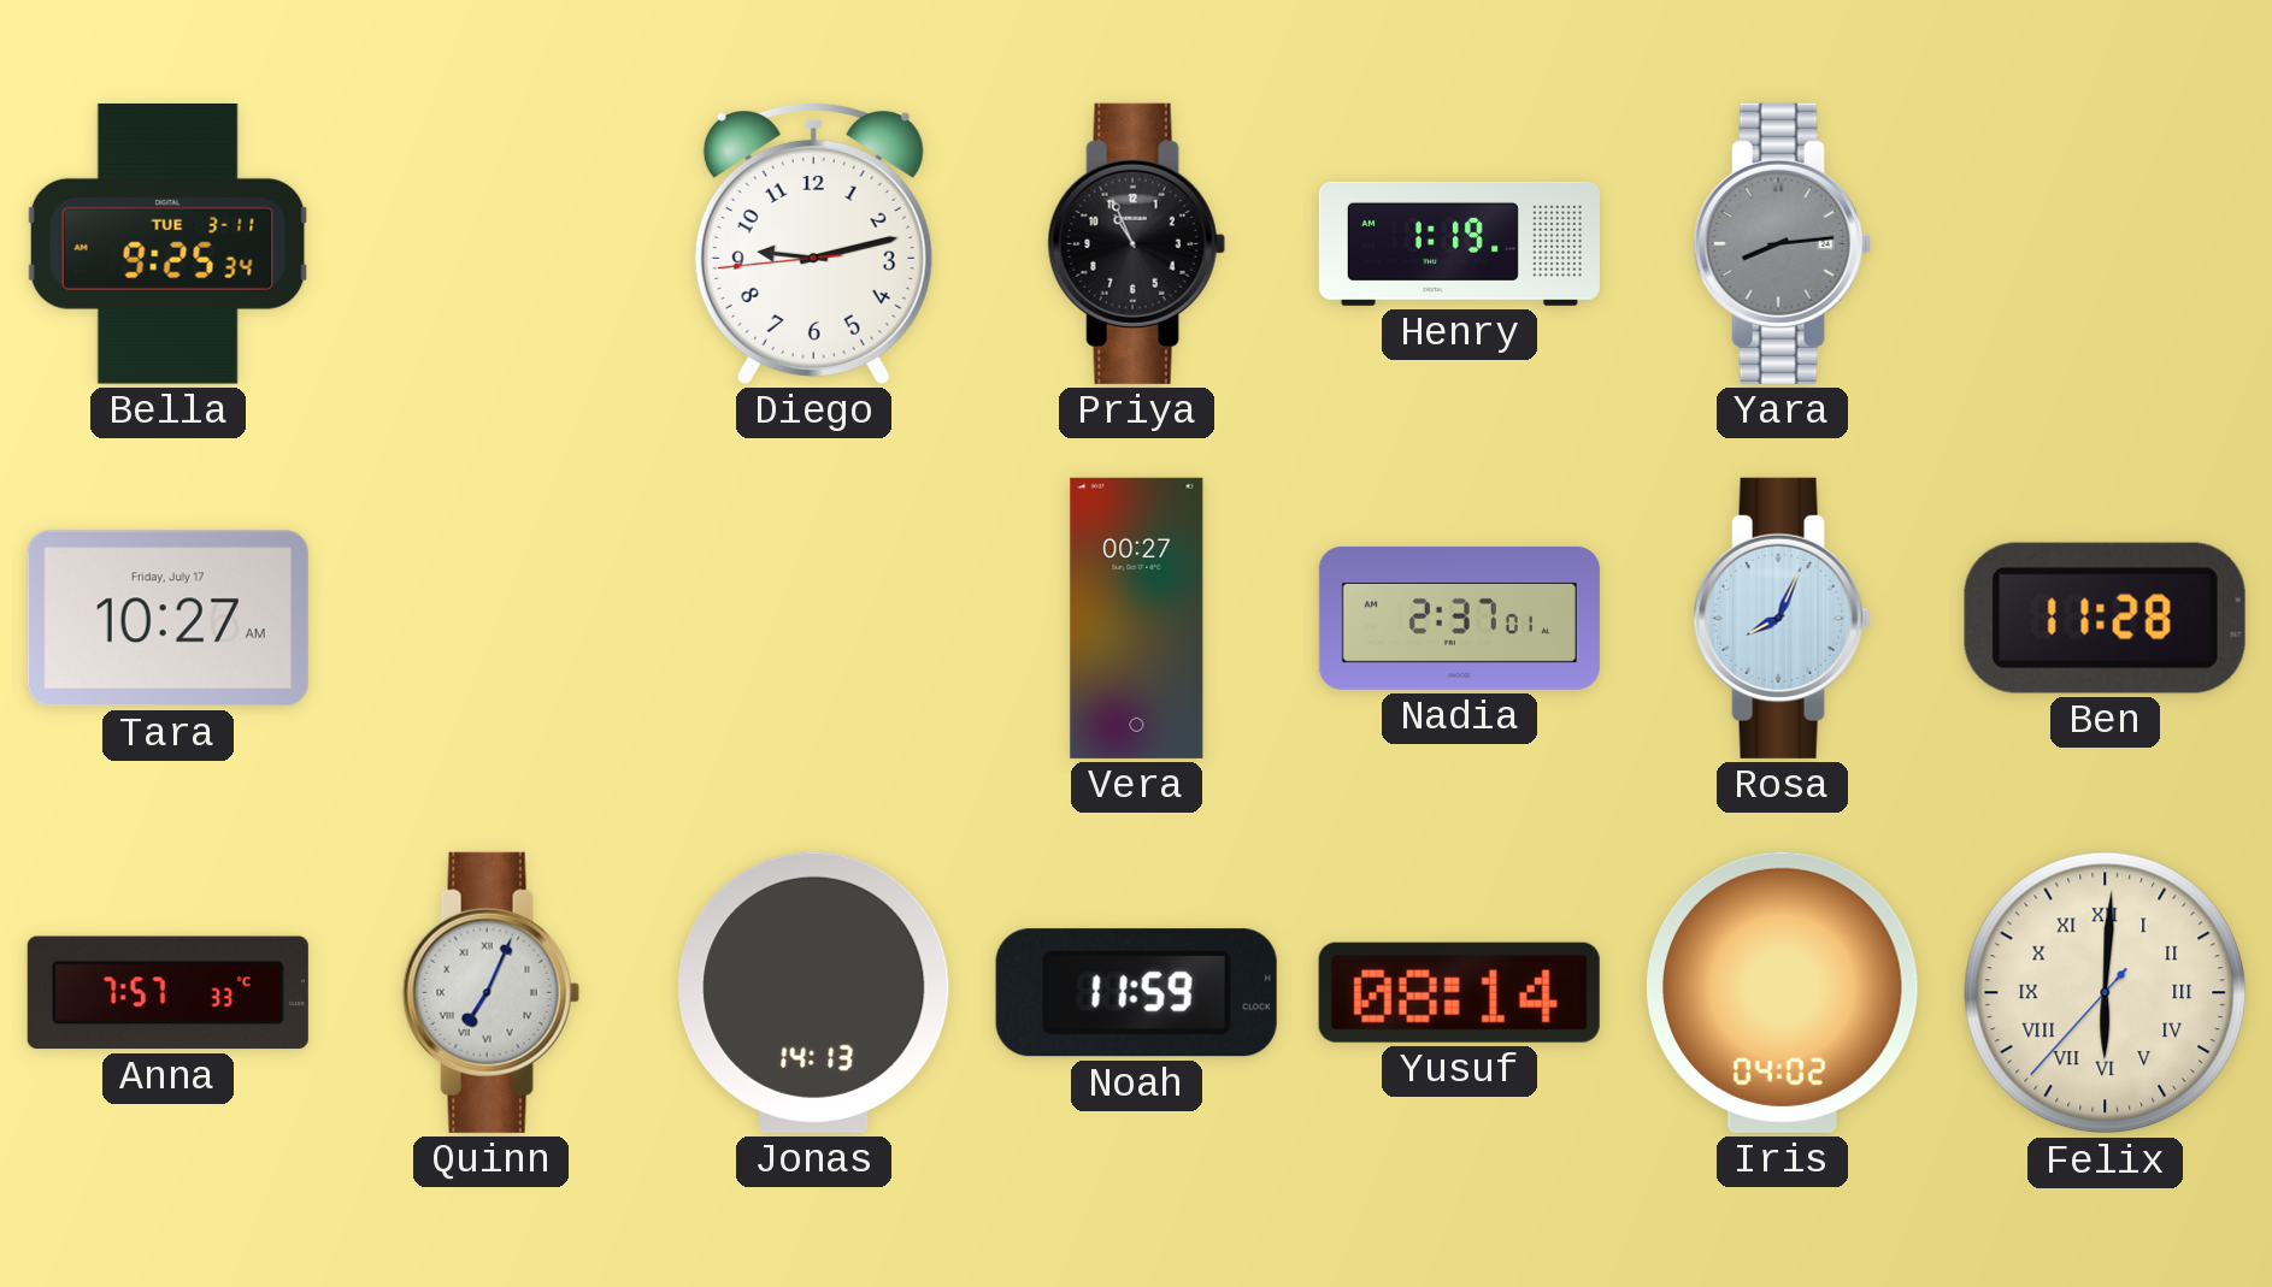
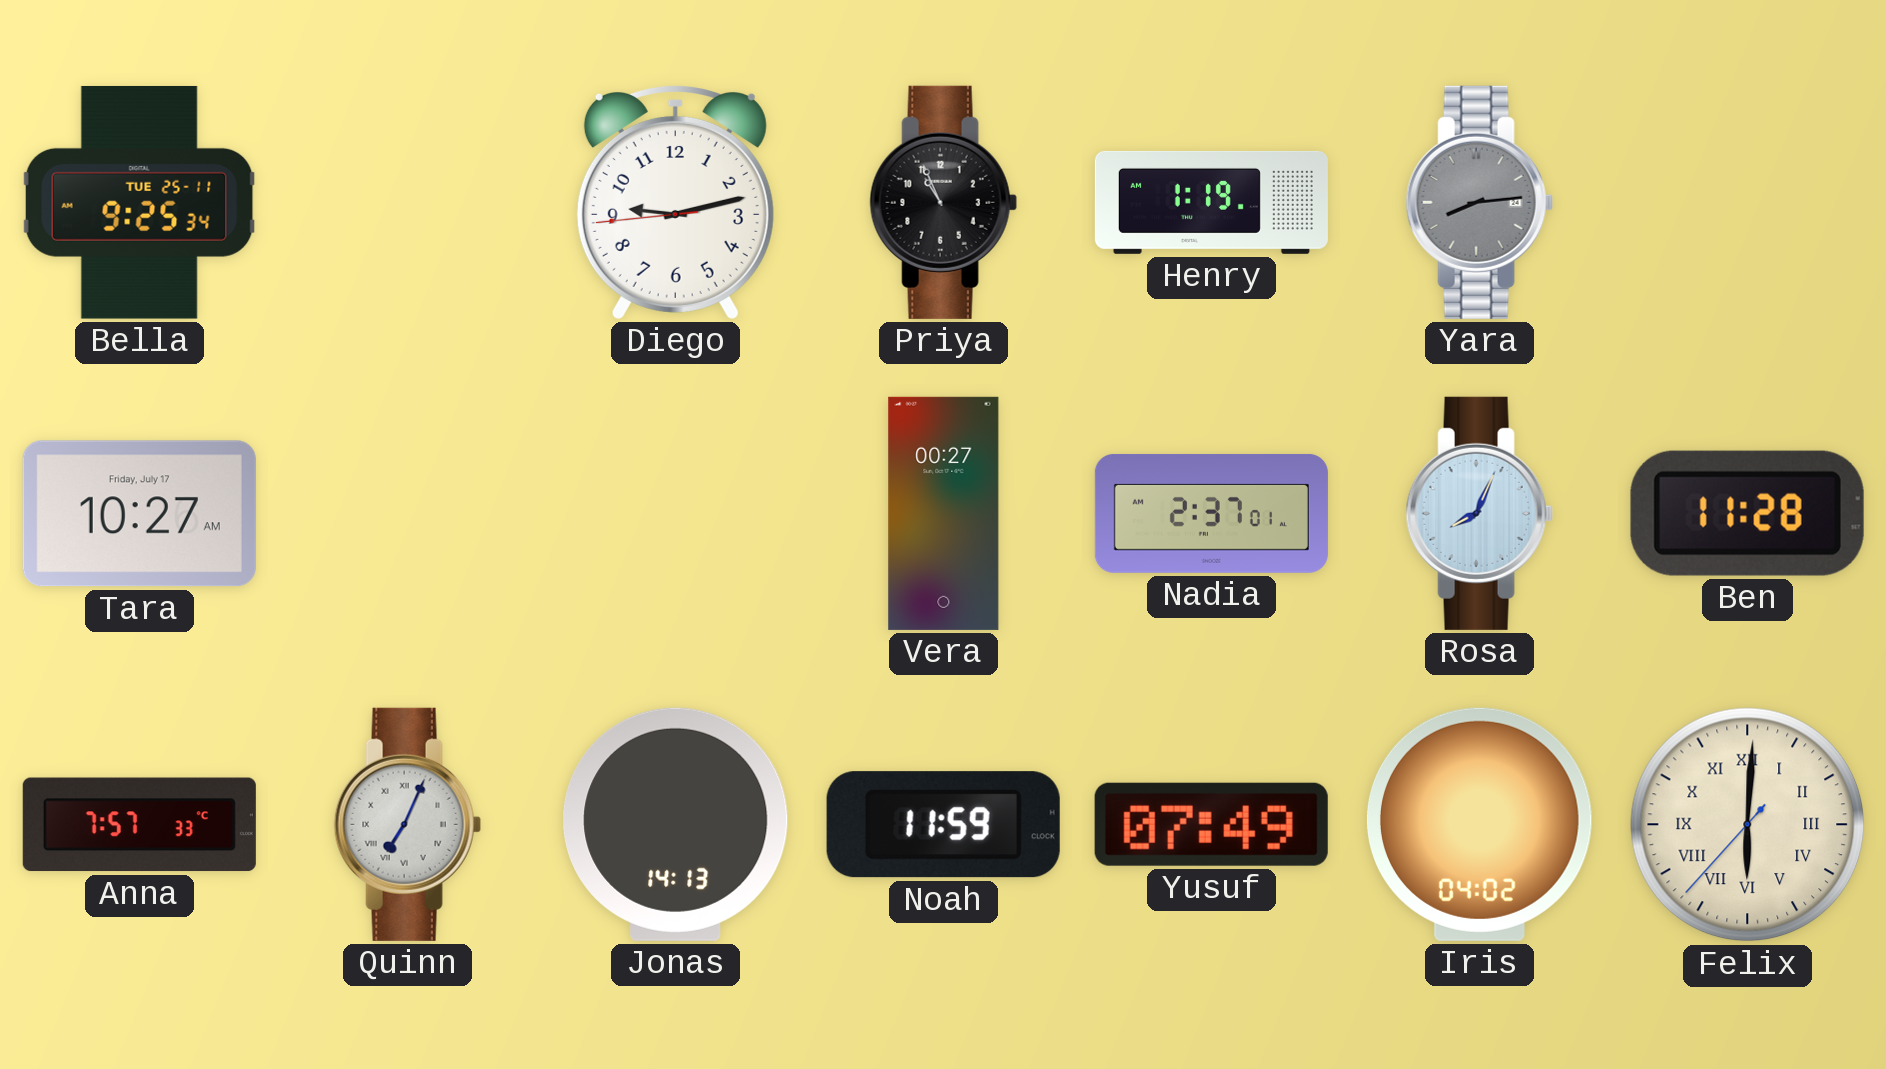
Bella date: TUE 3-11 -> TUE 25-11 (140, 202)
Yusuf: 08:14 -> 07:49 (1211, 824)
